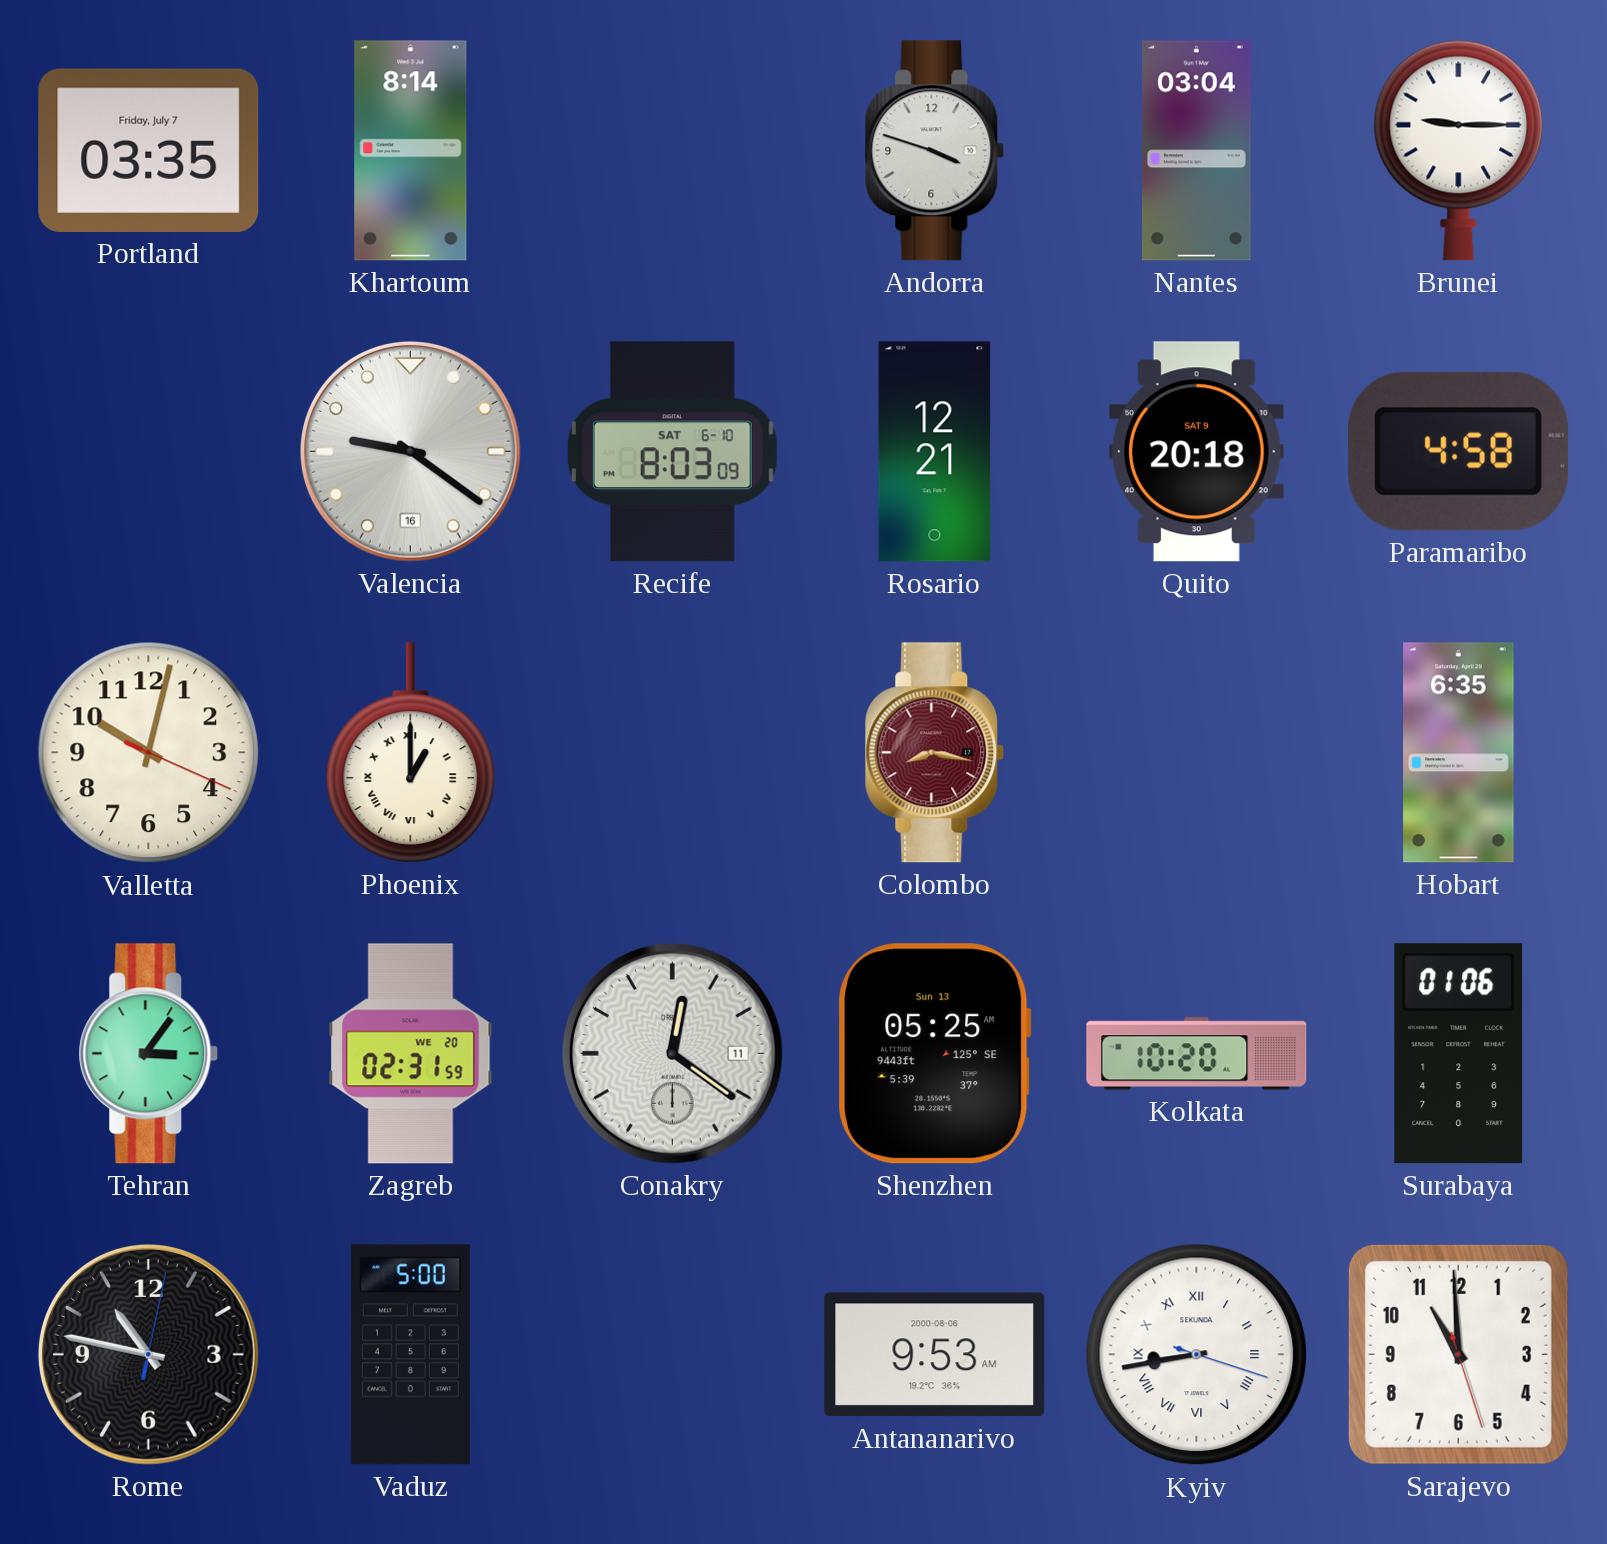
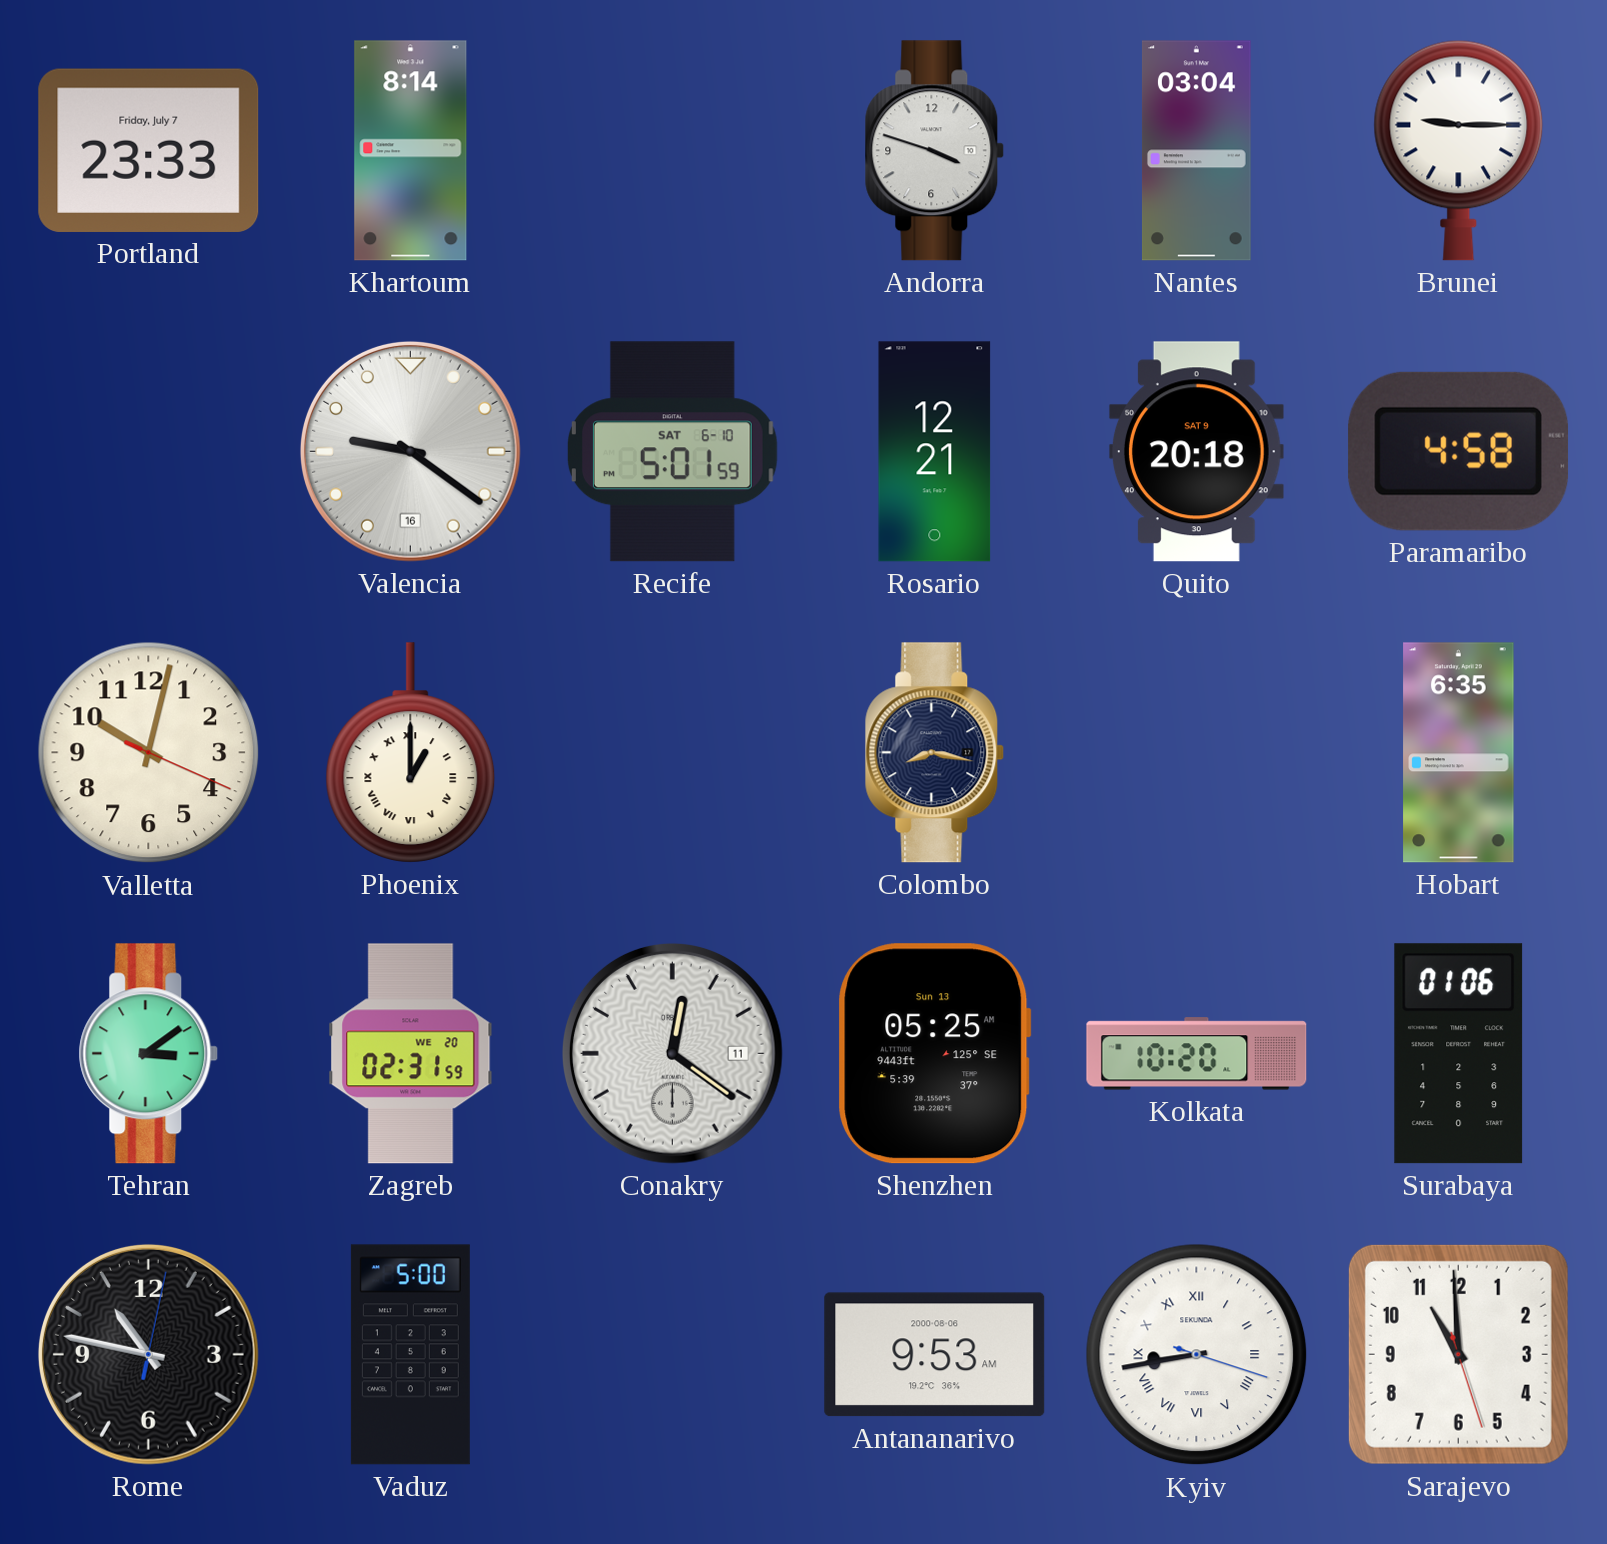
Portland: 03:35 -> 23:33 (149, 150)
Recife: 8:03 -> 5:01 (672, 452)
Colombo dial: burgundy -> navy (935, 753)
Tehran: 3:06 -> 3:09 (149, 1054)
